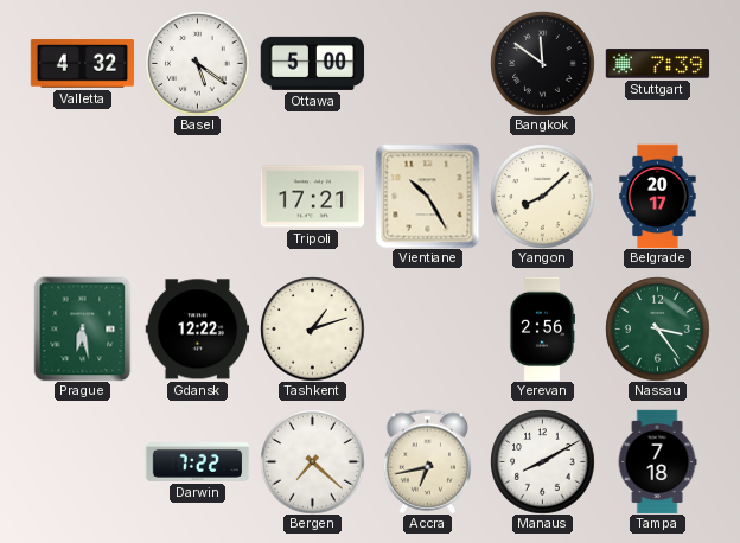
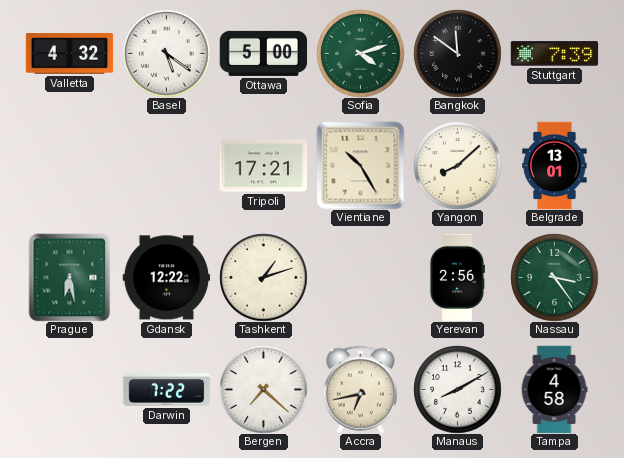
Sofia: none -> 4:12 (360, 53)
Belgrade: 20:17 -> 13:01 (555, 165)
Tampa: 7:18 -> 4:58 (554, 389)
